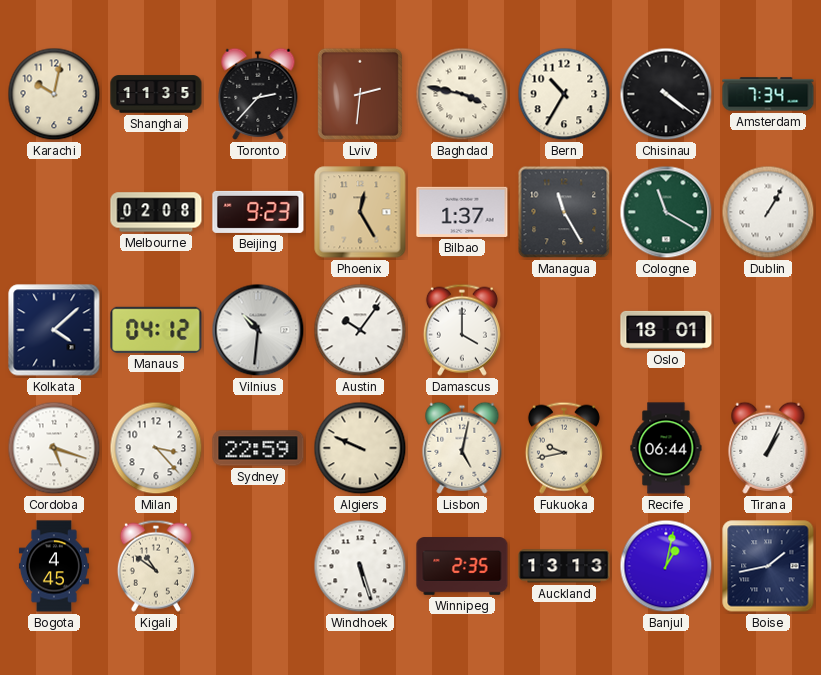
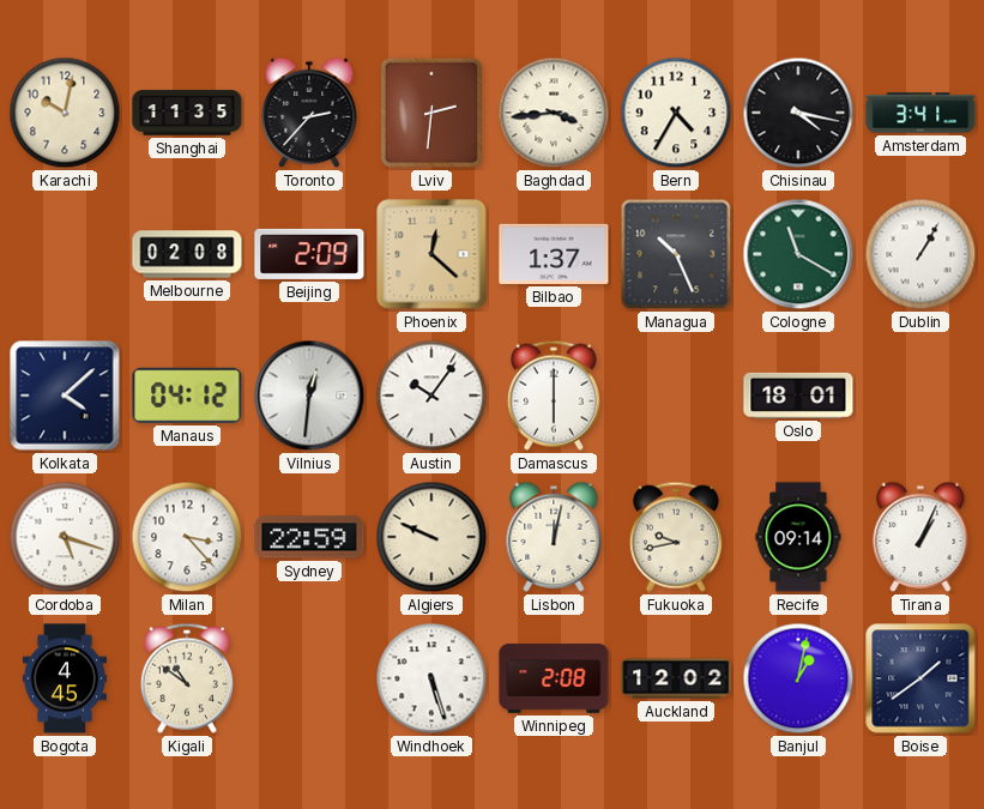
Baghdad: 3:47 -> 3:44 (554, 113)
Bern: 10:35 -> 4:35 (676, 113)
Chisinau: 4:21 -> 4:17 (798, 113)
Amsterdam: 7:34 -> 3:41 (920, 113)
Beijing: 9:23 -> 2:09 (309, 254)
Phoenix: 12:25 -> 12:22 (431, 254)
Managua: 11:25 -> 10:26 (676, 254)
Vilnius: 10:31 -> 12:31 (309, 396)
Damascus: 4:00 -> 6:00 (554, 396)
Lisbon: 5:02 -> 12:02 (554, 537)
Recife: 06:44 -> 09:14 (798, 537)
Winnipeg: 2:35 -> 2:08 (554, 678)
Auckland: 13:13 -> 12:02 (676, 678)
Boise: 1:43 -> 1:39 (920, 678)
